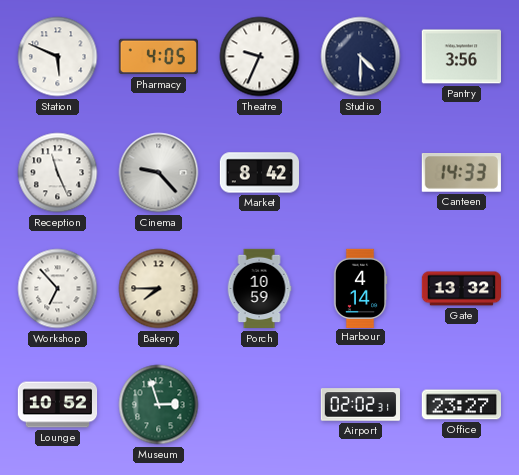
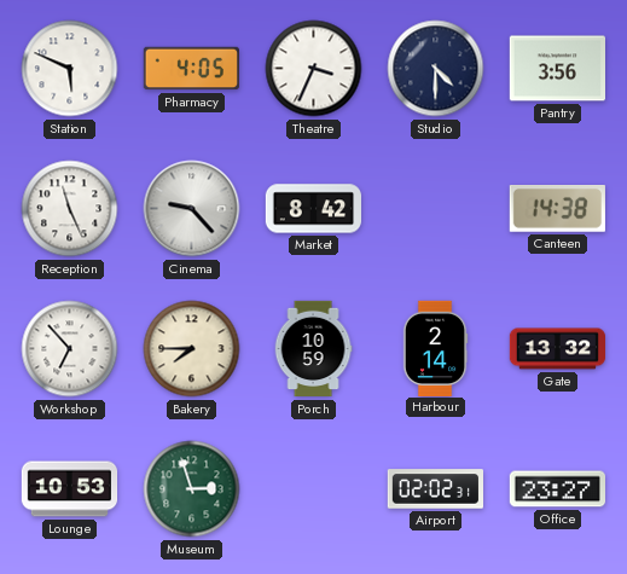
Theatre: 9:34 -> 3:34 (314, 69)
Canteen: 14:33 -> 14:38 (557, 209)
Harbour: 4:14 -> 2:14 (435, 348)
Lounge: 10:52 -> 10:53 (70, 489)
